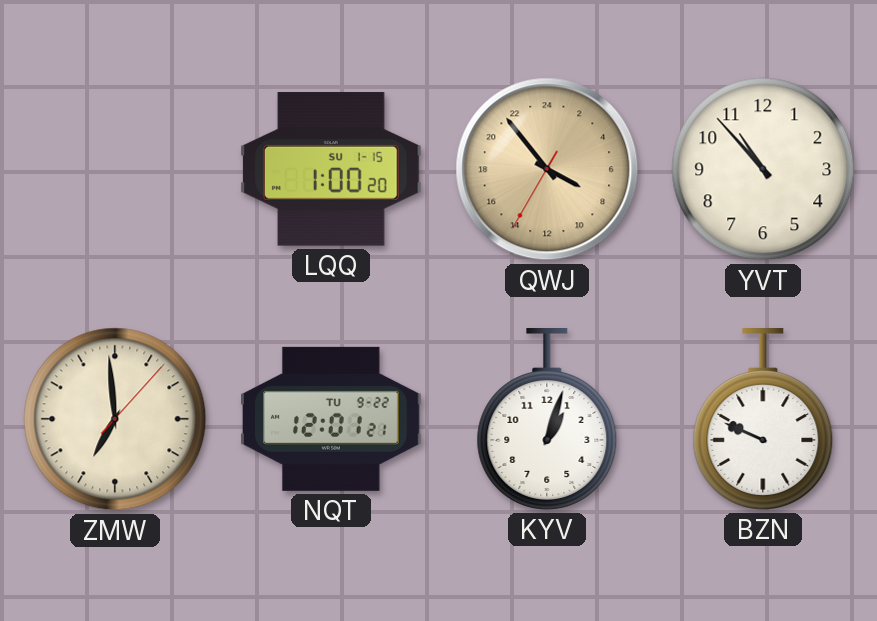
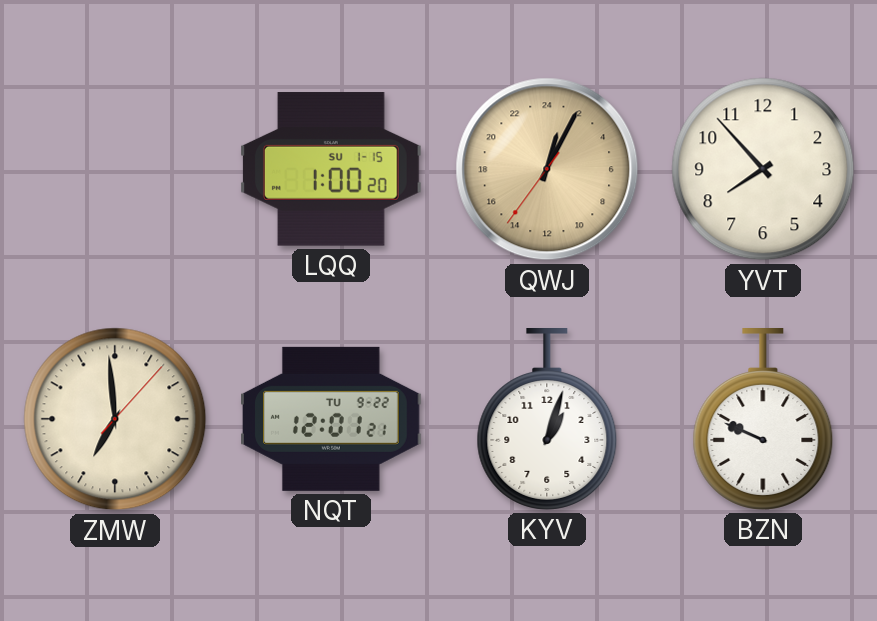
QWJ: 7:53 -> 1:04 (547, 169)
YVT: 10:53 -> 7:53 (763, 169)
